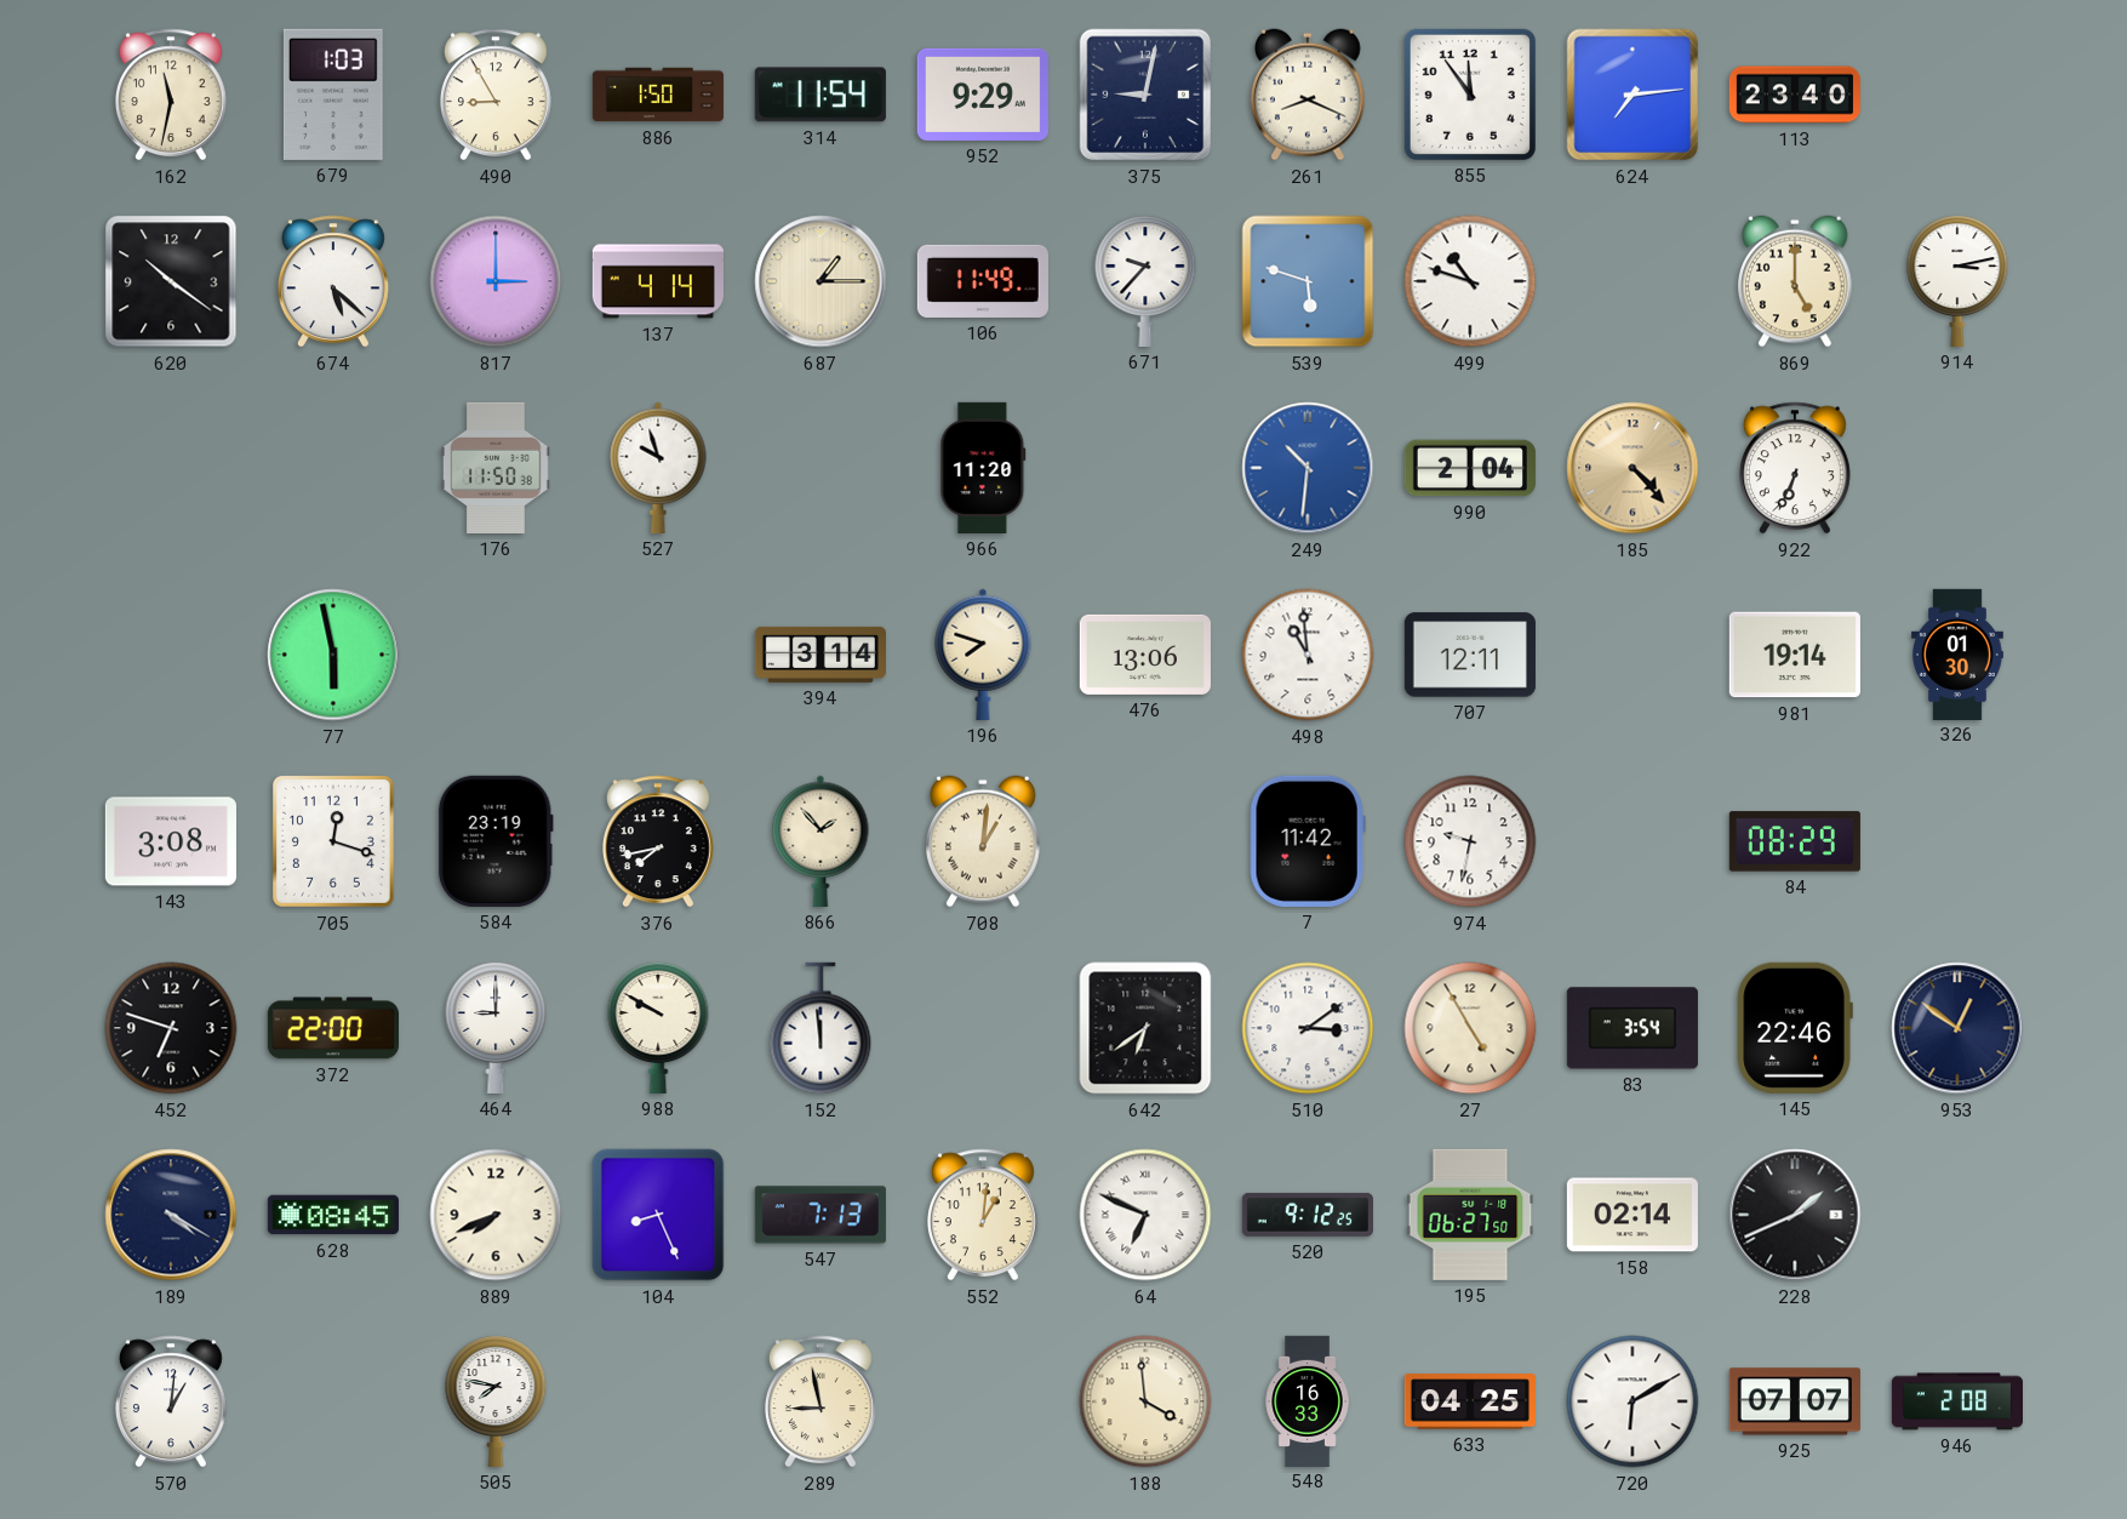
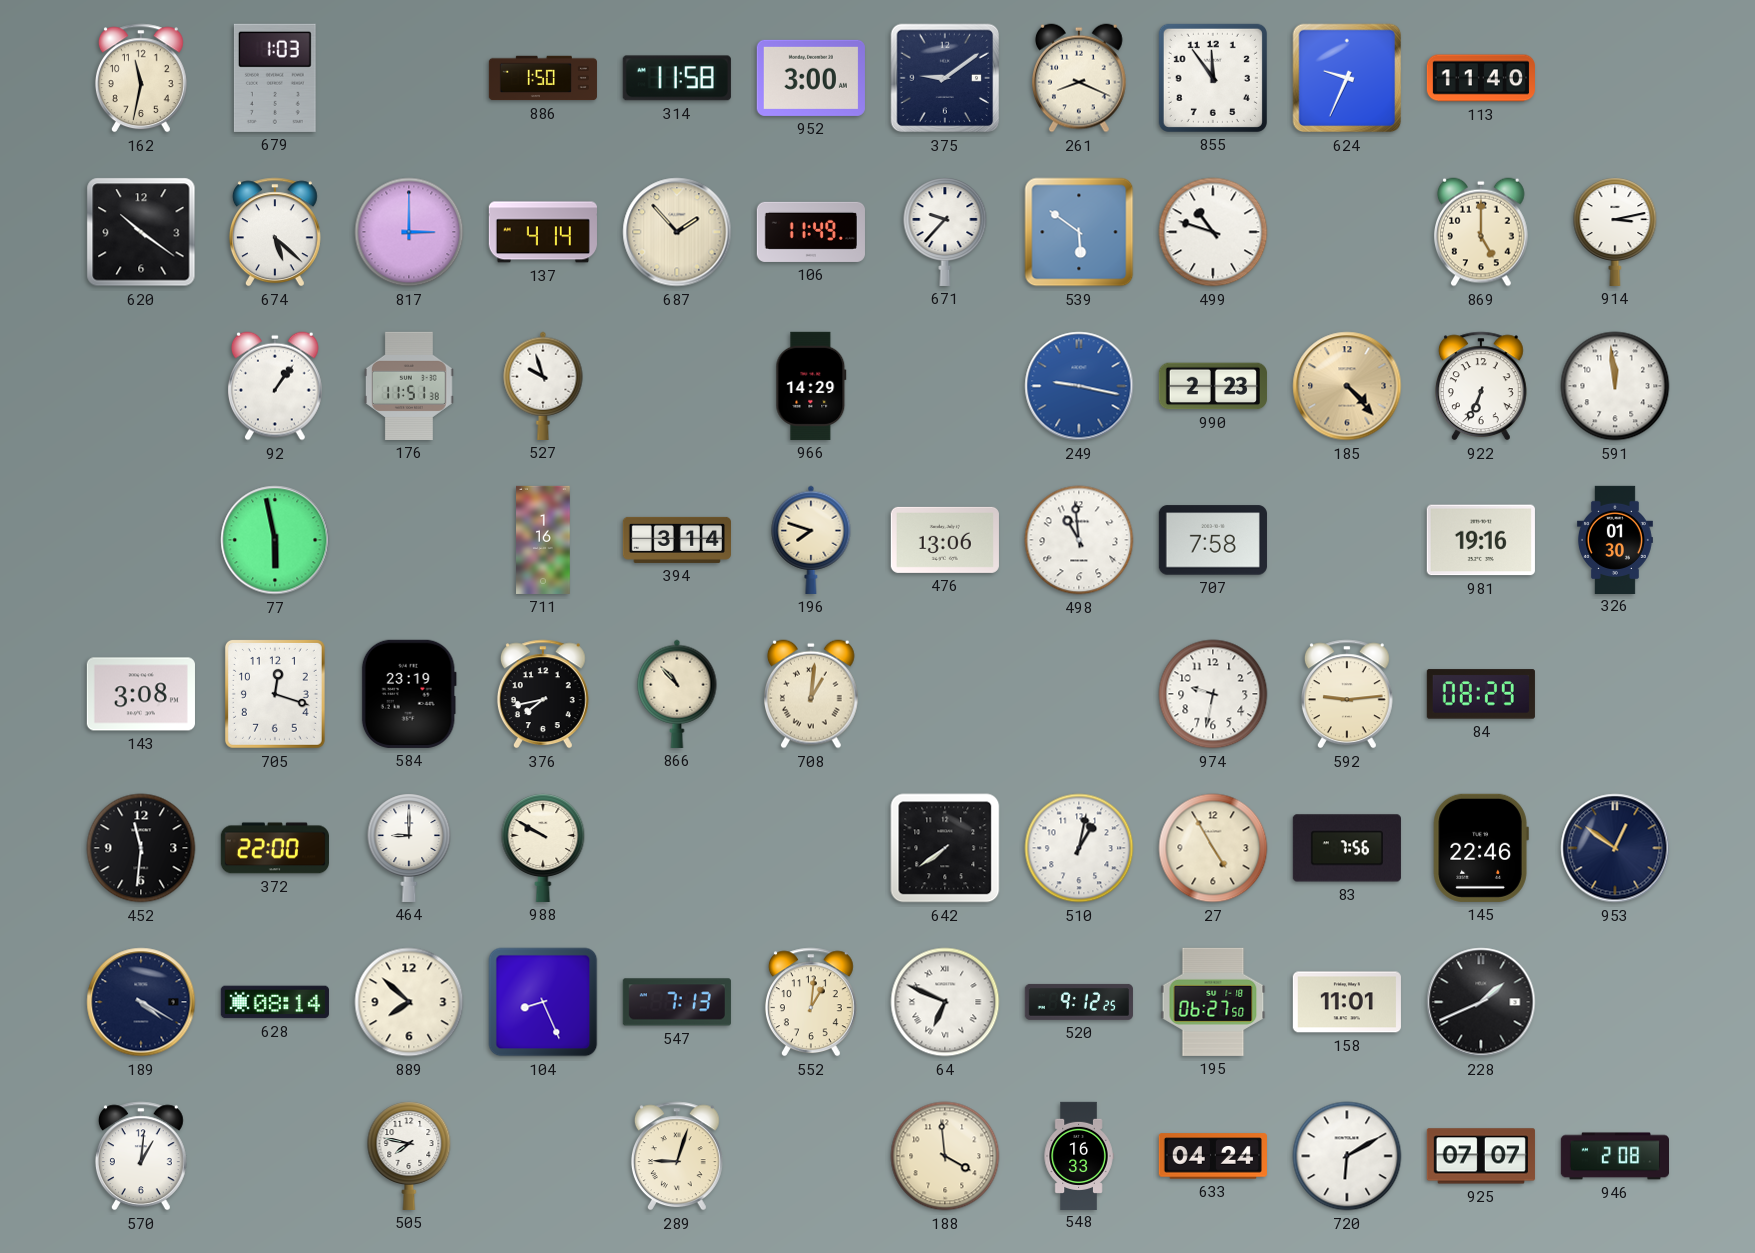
490: 8:55 -> none (496, 95)
314: 11:54 -> 11:58 (677, 78)
952: 9:29 -> 3:00 (811, 78)
375: 9:02 -> 9:09 (945, 78)
624: 7:14 -> 9:34 (1347, 78)
113: 23:40 -> 11:40 (1481, 78)
687: 1:15 -> 1:53 (677, 232)
539: 5:48 -> 5:51 (1079, 232)
92: none -> 1:06 (276, 386)
176: 11:50 -> 11:51 (409, 386)
966: 11:20 -> 14:29 (811, 386)
249: 10:31 -> 9:17 (1079, 386)
990: 2:04 -> 2:23 (1213, 386)
591: none -> 11:59 (1615, 386)
711: none -> 1:16 (544, 540)
707: 12:11 -> 7:58 (1213, 540)
981: 19:14 -> 19:16 (1481, 540)
866: 1:53 -> 10:53 (677, 694)
7: 11:42 -> none (1308, 841)
592: none -> 9:14 (1347, 694)
452: 6:48 -> 11:31 (141, 848)
152: 11:59 -> none (821, 1028)
642: 6:39 -> 7:39 (945, 848)
510: 3:09 -> 1:02 (1079, 848)
83: 3:54 -> 7:56 (1347, 848)
628: 08:45 -> 08:14 (275, 1002)
889: 7:41 -> 7:52 (409, 1002)
158: 02:14 -> 11:01 (1347, 1002)
289: 8:58 -> 9:03 (677, 1156)
633: 04:25 -> 04:24 (1213, 1156)
